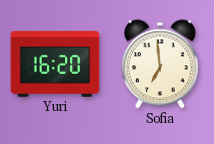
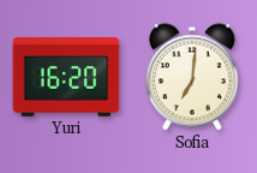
Sofia: 6:59 -> 7:01 (192, 77)
